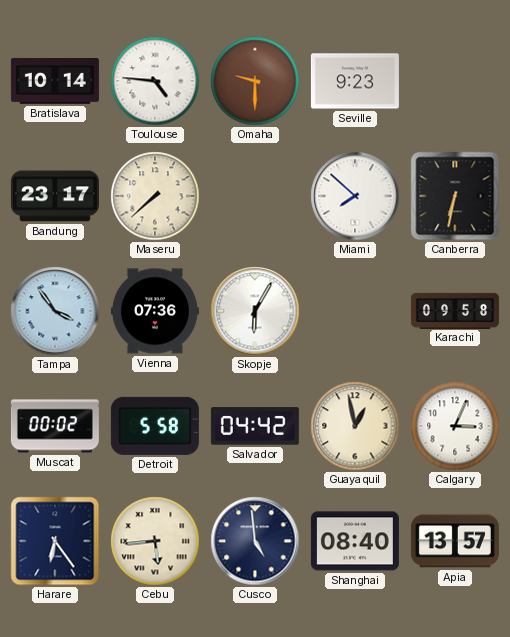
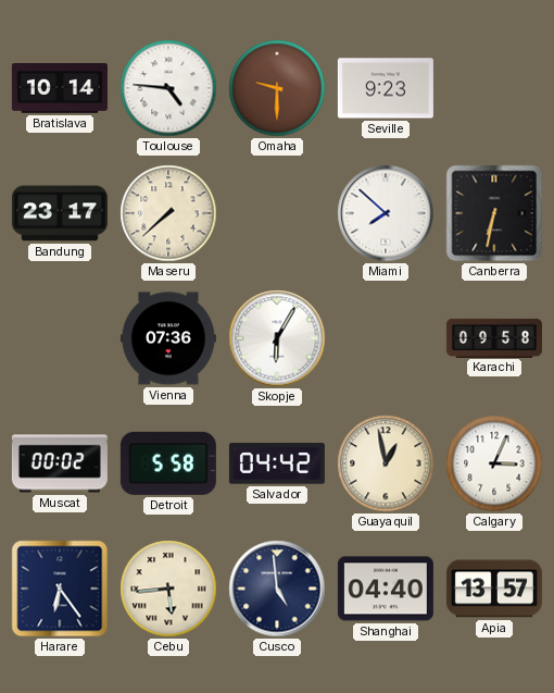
Tampa: 3:54 -> none (55, 311)
Shanghai: 08:40 -> 04:40 (386, 589)
